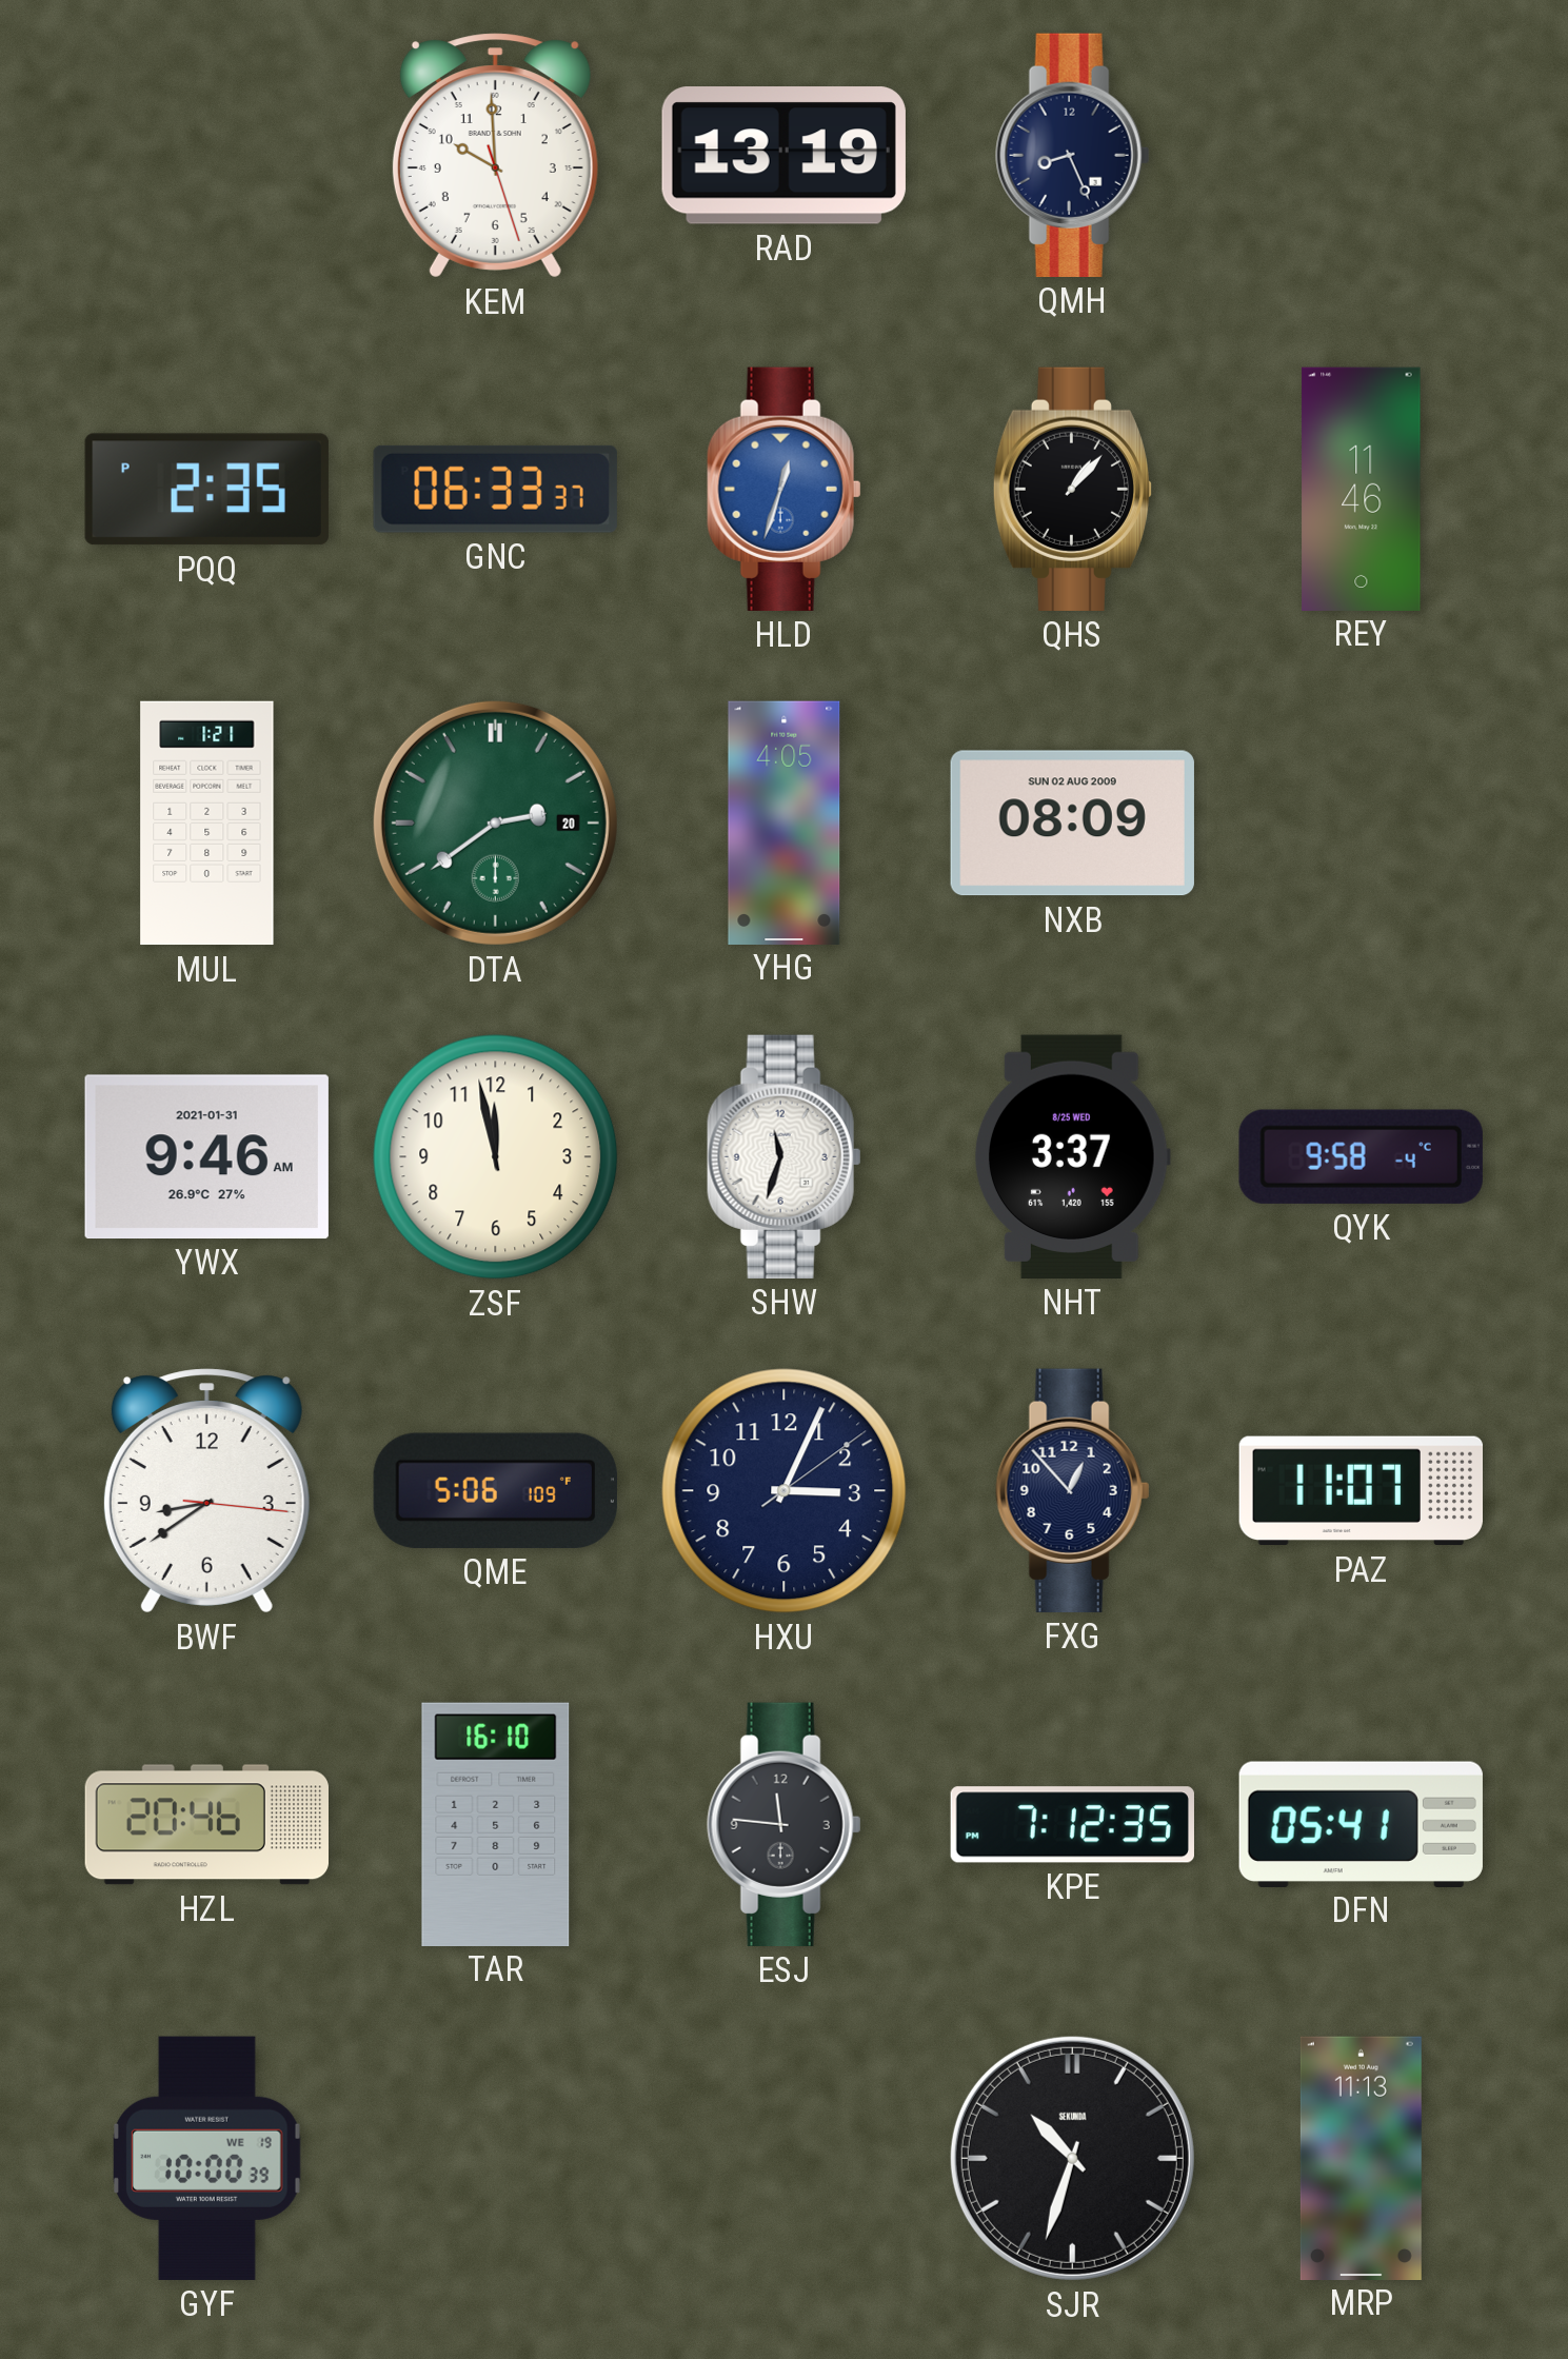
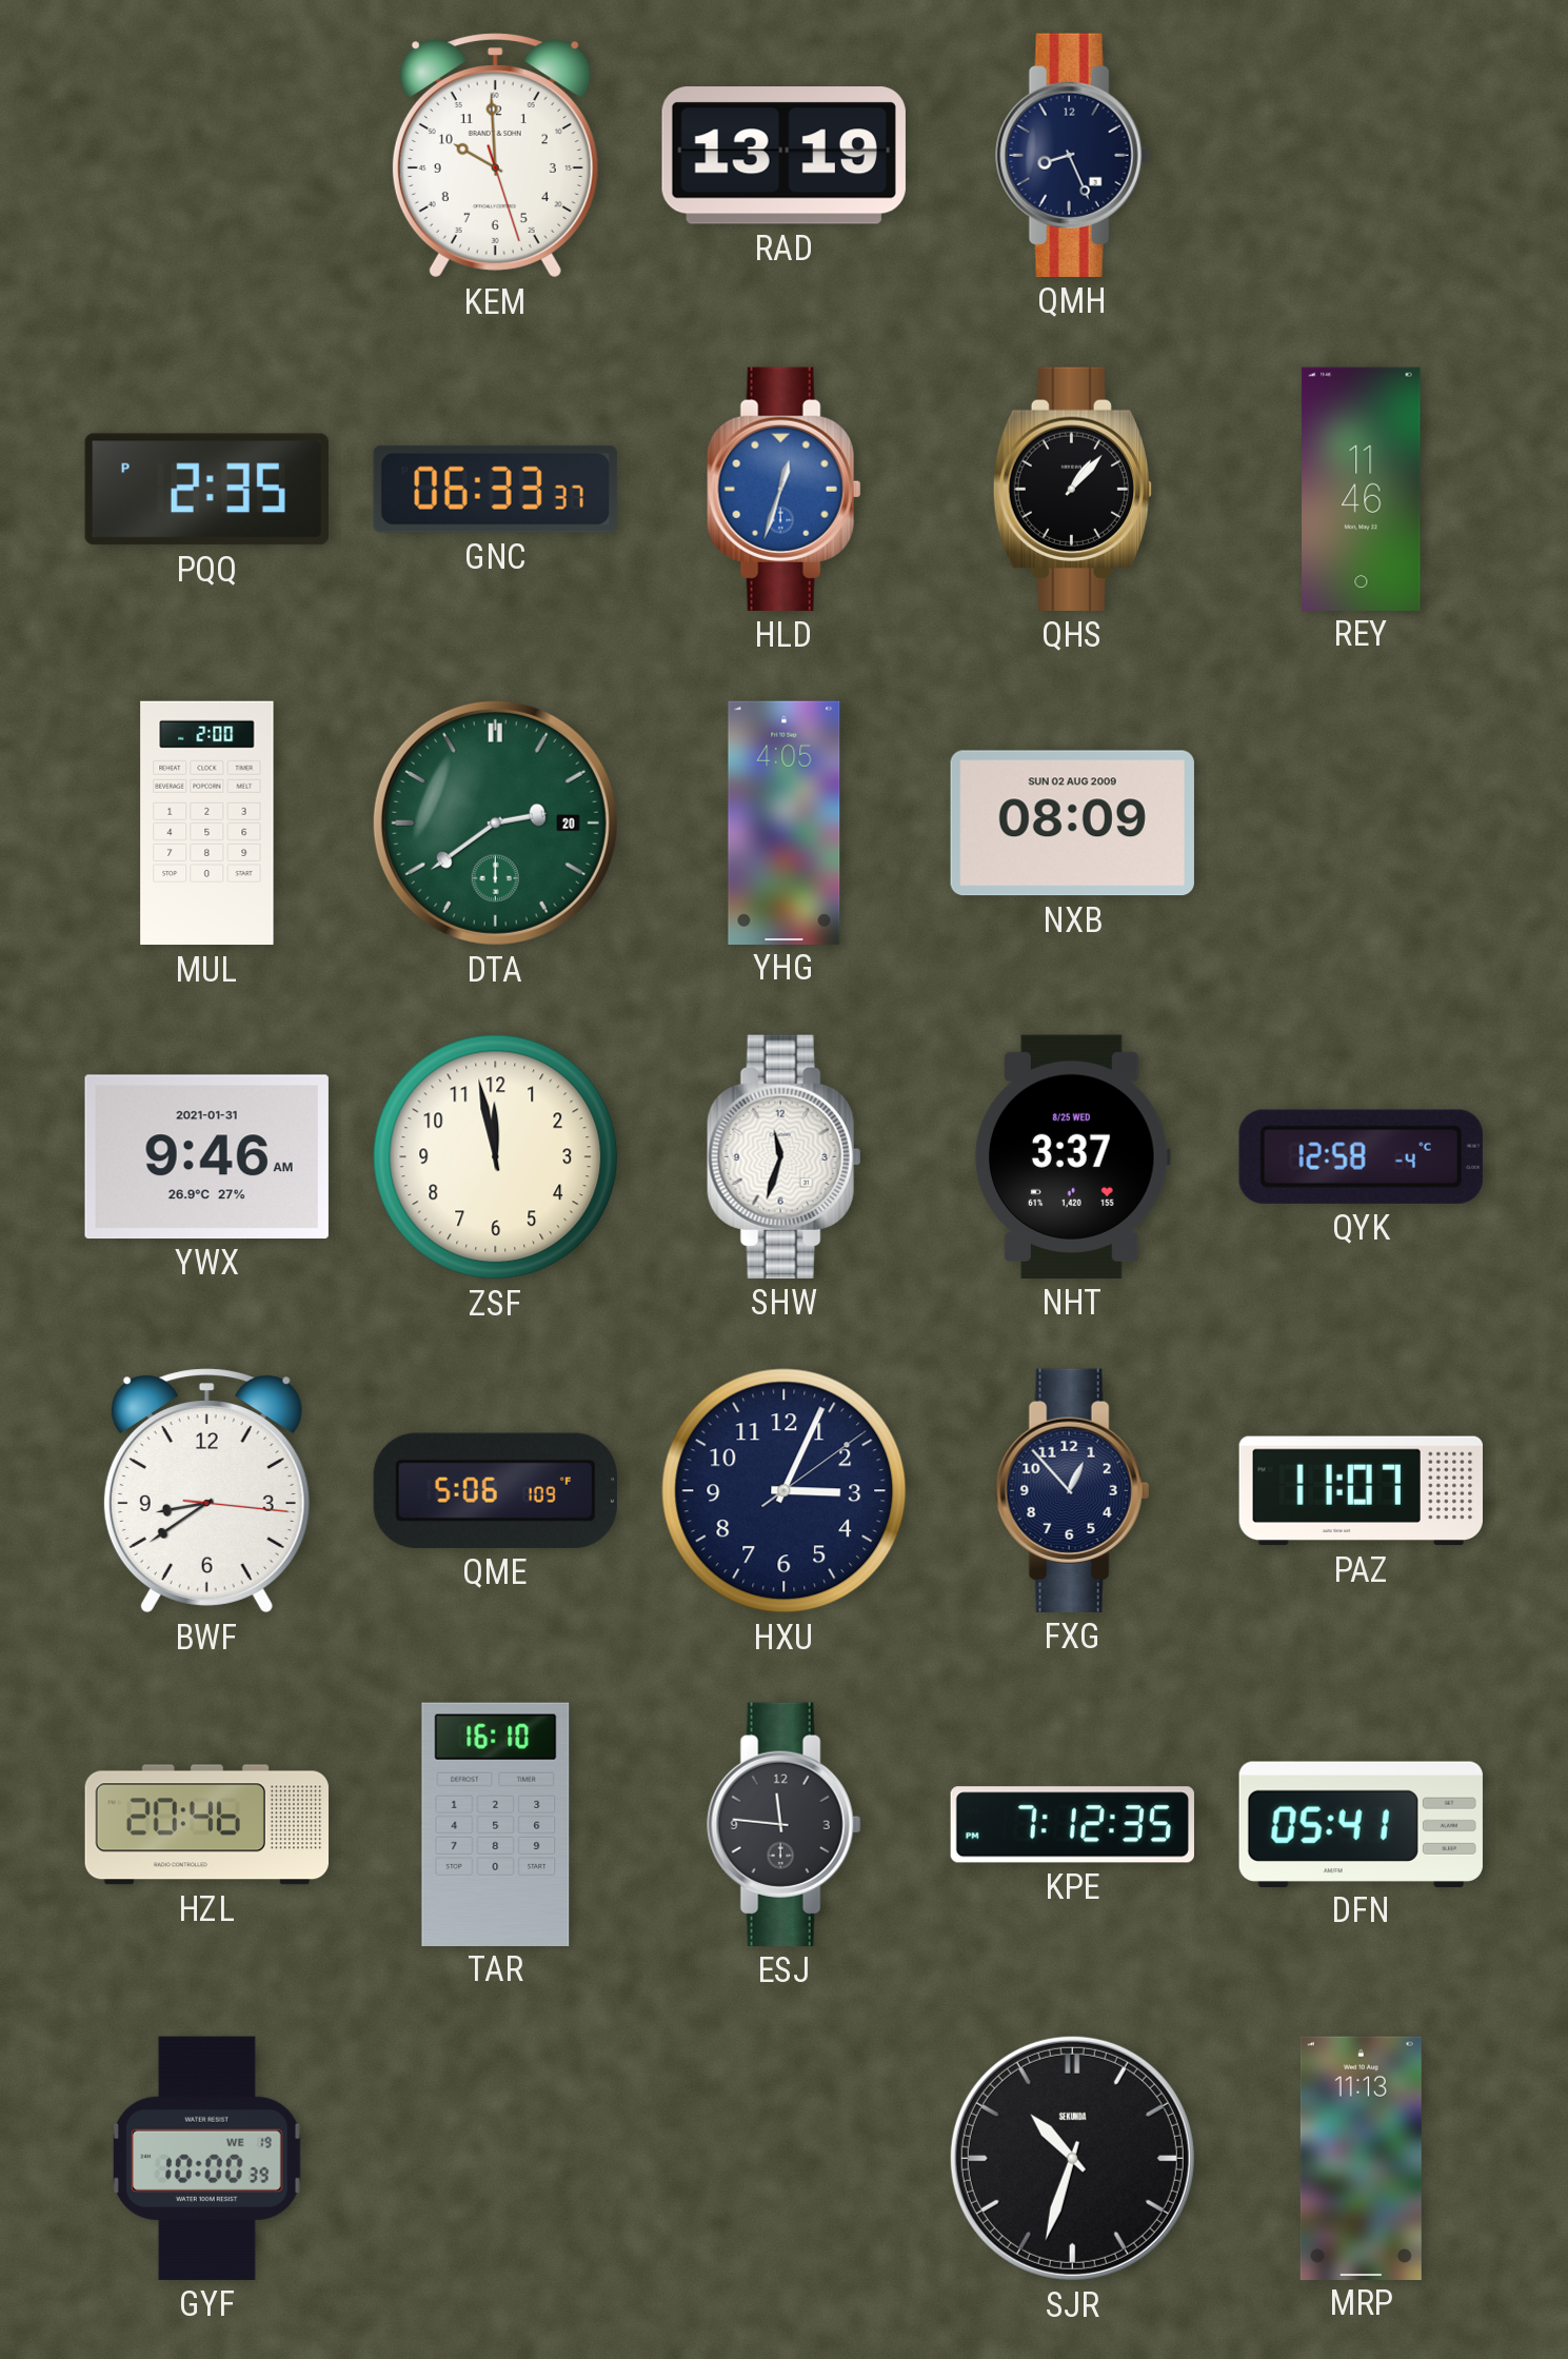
MUL: 1:21 -> 2:00 (207, 824)
QYK: 9:58 -> 12:58 (1361, 1156)
